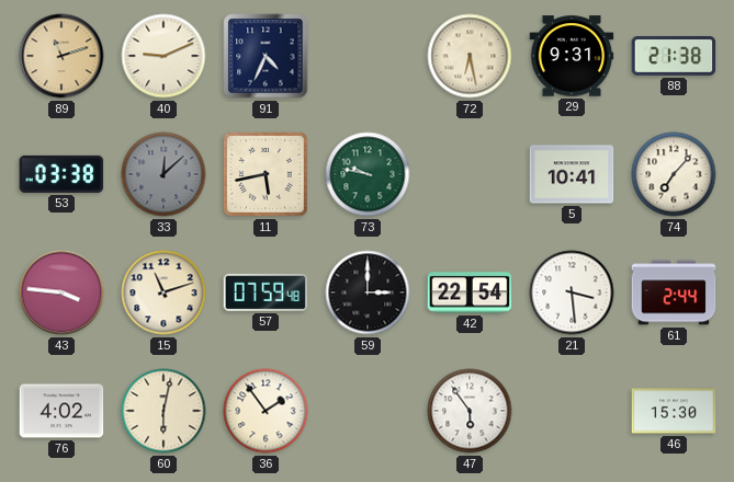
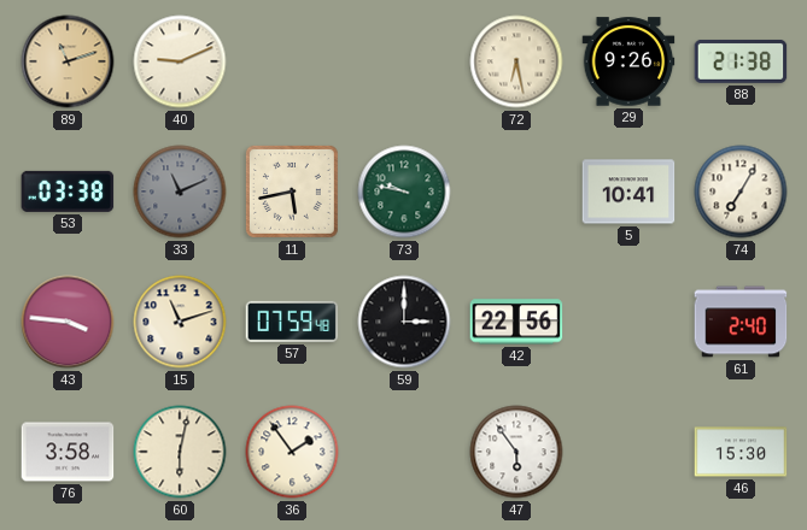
91: 4:34 -> none (266, 56)
29: 9:31 -> 9:26 (628, 61)
33: 12:08 -> 11:11 (180, 192)
74: 7:07 -> 7:05 (741, 192)
42: 22:54 -> 22:56 (516, 322)
21: 3:29 -> none (572, 292)
61: 2:44 -> 2:40 (741, 322)
76: 4:02 -> 3:58 (68, 452)
